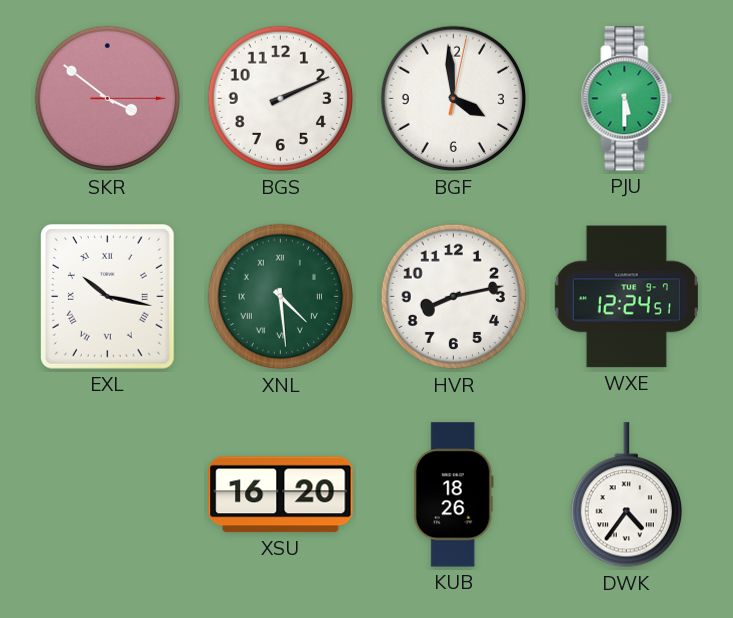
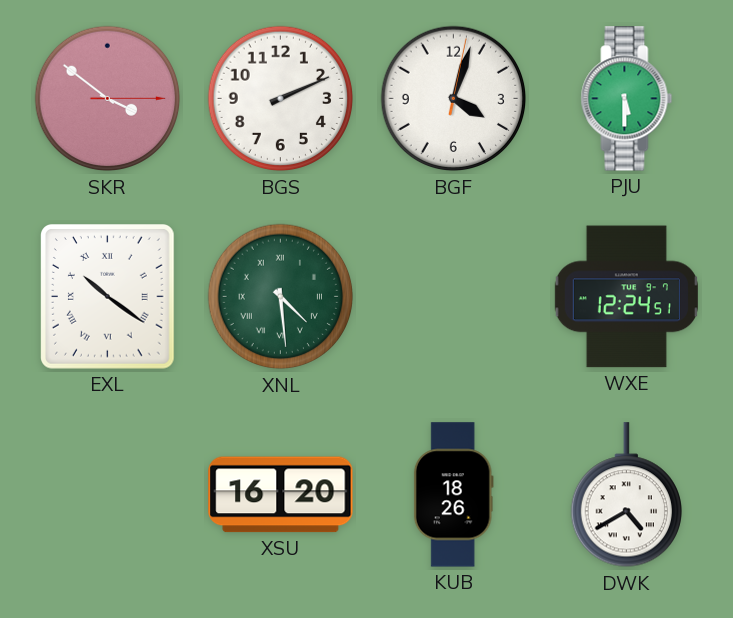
BGF: 3:59 -> 4:03 (454, 99)
EXL: 10:17 -> 10:21 (108, 297)
HVR: 8:13 -> none (454, 297)
DWK: 4:36 -> 4:40 (626, 495)
